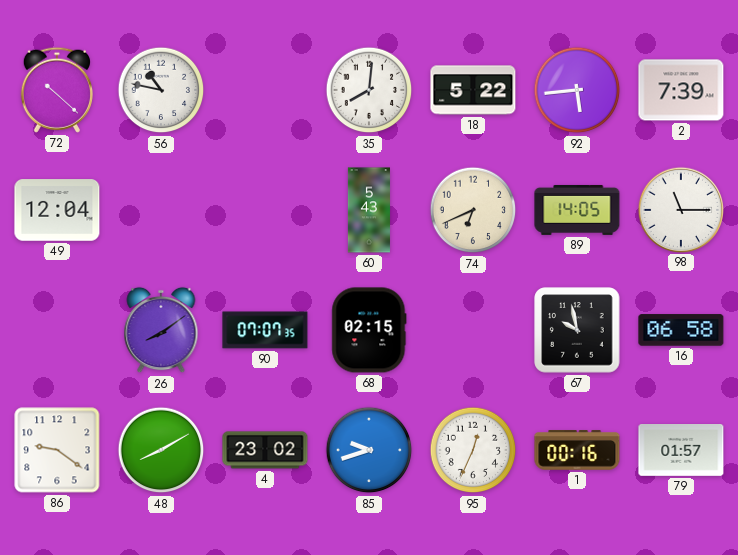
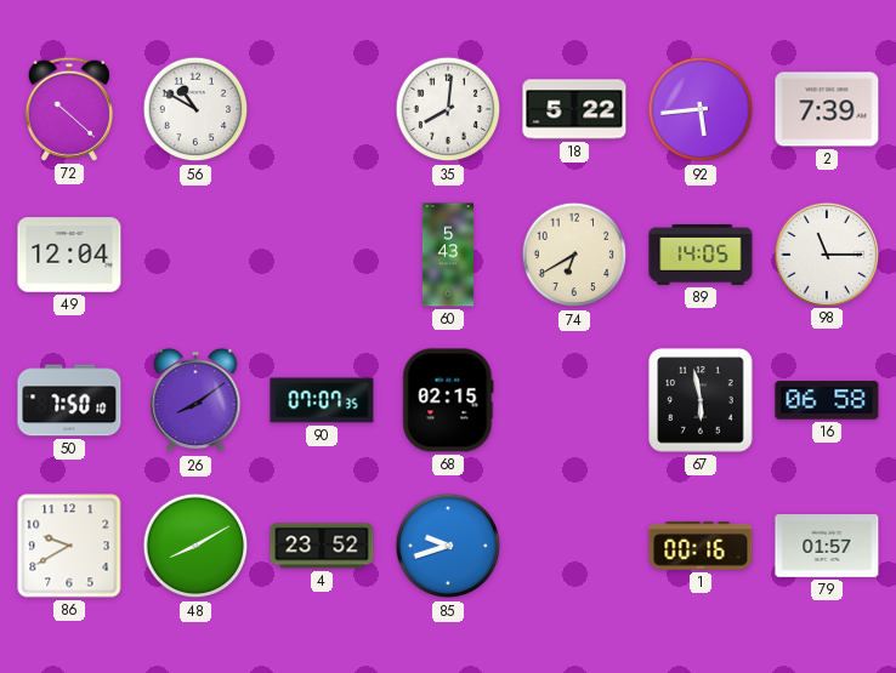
56: 10:47 -> 10:50 (195, 109)
74: 6:41 -> 6:40 (574, 255)
50: none -> 7:50 (69, 400)
67: 9:58 -> 5:58 (701, 400)
86: 9:21 -> 9:40 (69, 546)
4: 23:02 -> 23:52 (322, 546)
95: 12:34 -> none (473, 450)
